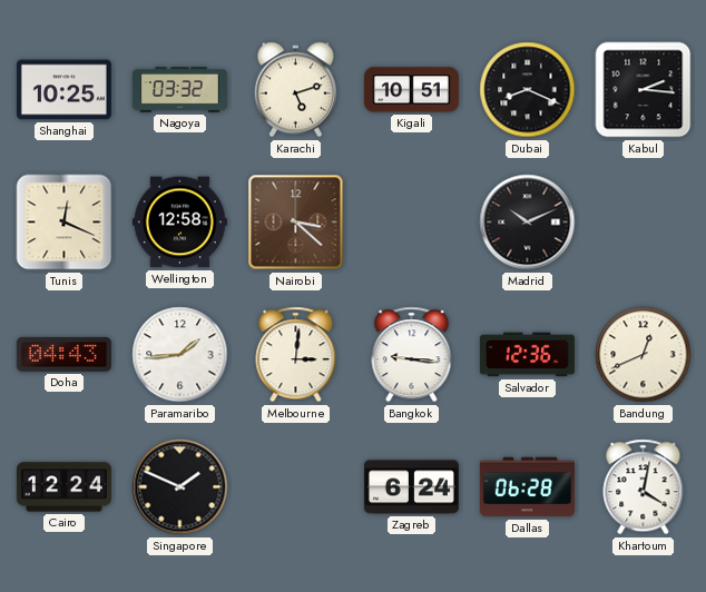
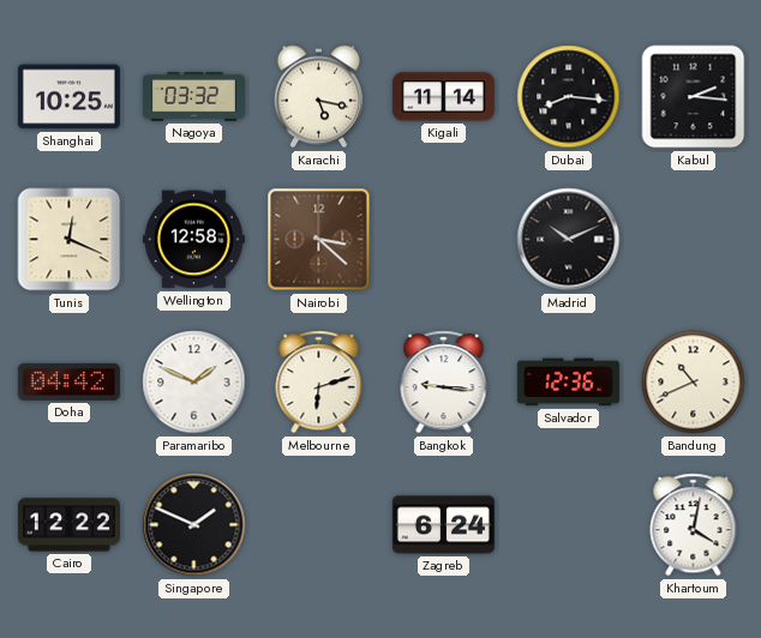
Karachi: 5:12 -> 5:17 (318, 97)
Kigali: 10:51 -> 11:14 (443, 97)
Dubai: 8:19 -> 8:16 (569, 97)
Doha: 04:43 -> 04:42 (68, 381)
Paramaribo: 1:44 -> 1:49 (194, 383)
Melbourne: 3:01 -> 6:12 (319, 383)
Bandung: 12:41 -> 10:41 (694, 383)
Cairo: 12:24 -> 12:22 (68, 525)
Dallas: 06:28 -> none (527, 487)
